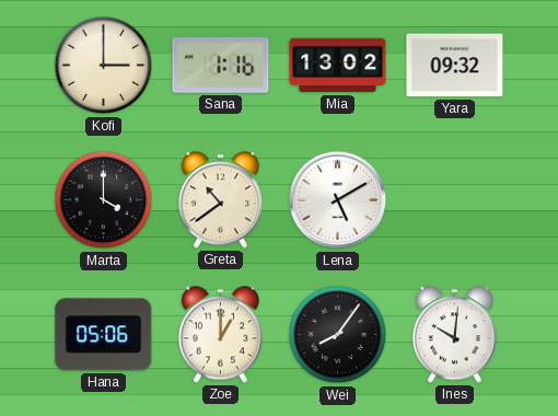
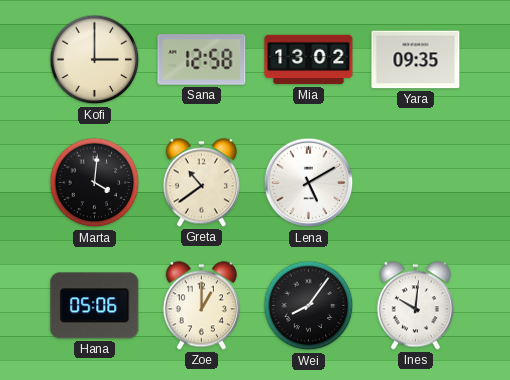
Sana: 1:16 -> 12:58 (202, 60)
Yara: 09:32 -> 09:35 (416, 60)
Marta: 4:00 -> 4:01 (95, 183)
